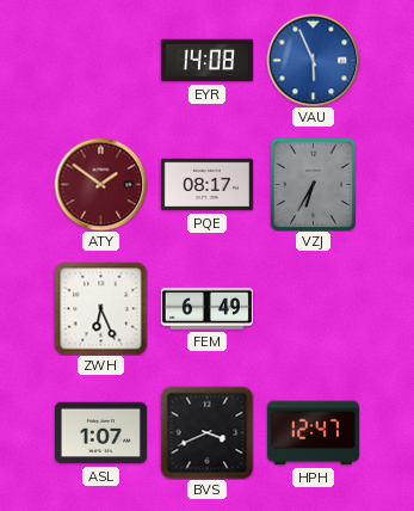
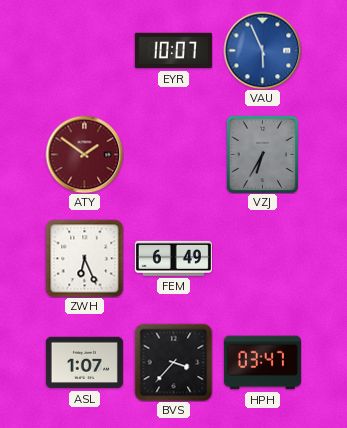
EYR: 14:08 -> 10:07 (173, 51)
PQE: 08:17 -> none (206, 185)
BVS: 3:41 -> 3:37 (173, 362)
HPH: 12:47 -> 03:47 (262, 363)
